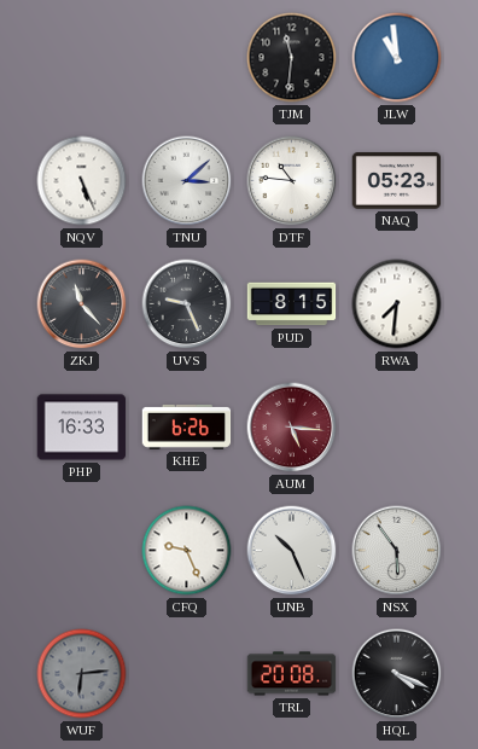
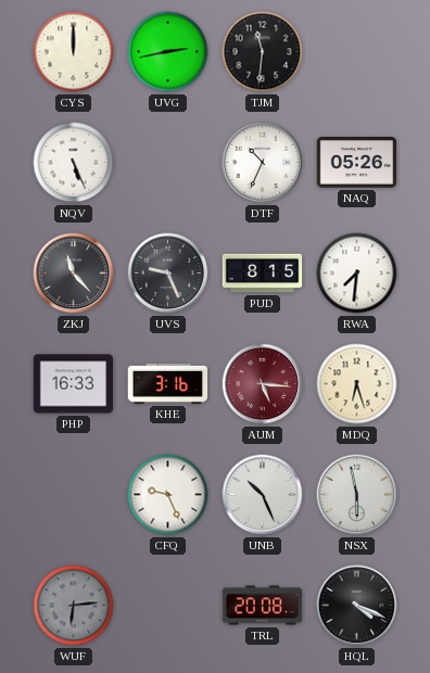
CYS: none -> 12:00 (74, 52)
UVG: none -> 2:43 (168, 52)
JLW: 10:59 -> none (397, 58)
TNU: 3:08 -> none (187, 181)
DTF: 10:46 -> 10:34 (263, 163)
NAQ: 05:23 -> 05:26 (357, 163)
KHE: 6:26 -> 3:16 (168, 383)
MDQ: none -> 6:27 (357, 384)
NSX: 5:54 -> 5:58 (357, 495)
